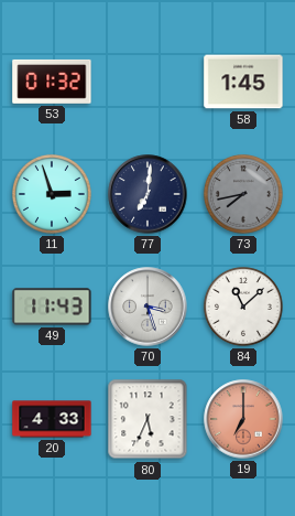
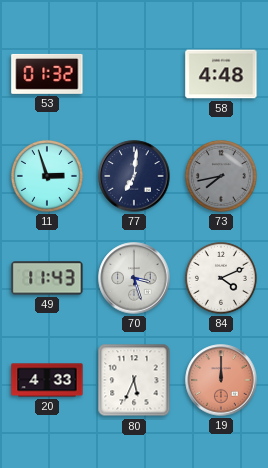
58: 1:45 -> 4:48 (221, 74)
84: 11:08 -> 4:11 (221, 278)
19: 7:00 -> 12:00 (221, 380)
